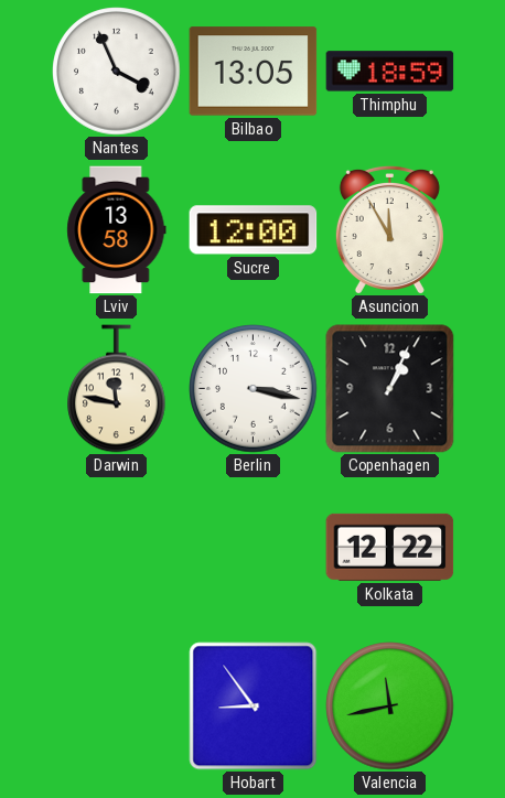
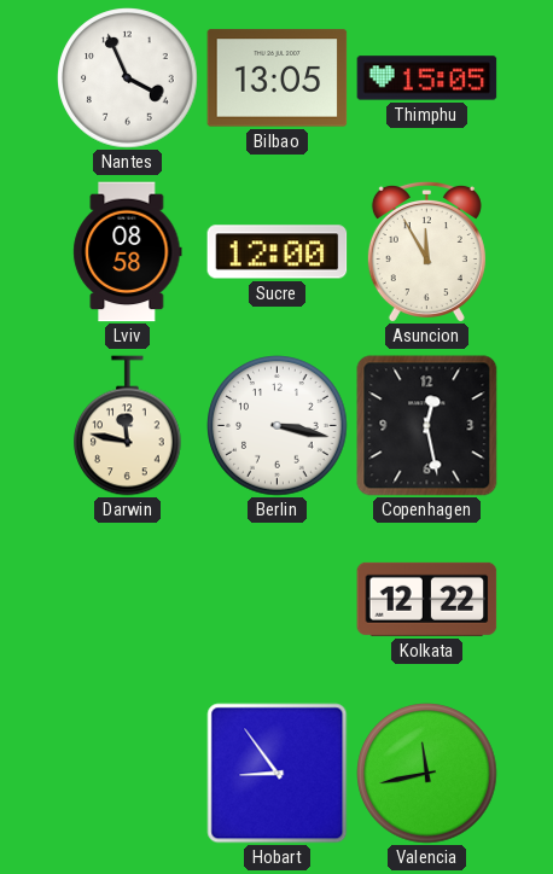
Thimphu: 18:59 -> 15:05 (427, 78)
Lviv: 13:58 -> 08:58 (128, 252)
Copenhagen: 1:04 -> 12:28 (427, 426)
